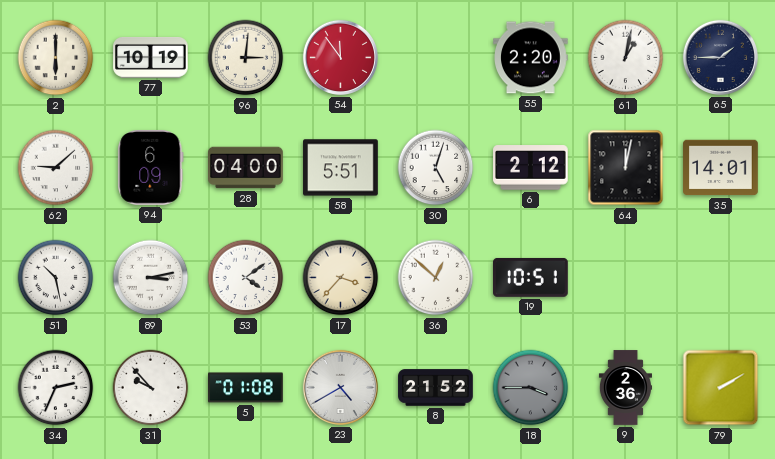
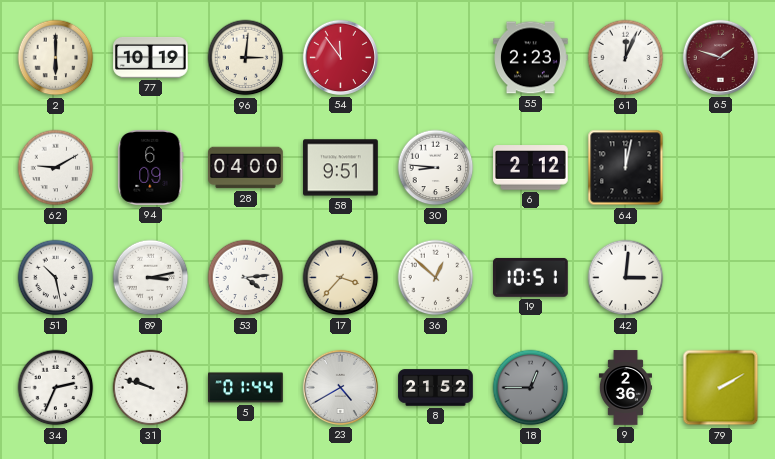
55: 2:20 -> 2:23 (531, 58)
61: 1:02 -> 12:04 (626, 58)
65: 1:45 -> 1:48 (720, 57)
65 dial: navy -> burgundy (720, 57)
62: 9:08 -> 9:10 (56, 168)
58: 5:51 -> 9:51 (341, 168)
30: 5:03 -> 8:46 (436, 168)
35: 14:01 -> none (721, 168)
53: 4:09 -> 4:14 (246, 278)
42: none -> 3:01 (626, 278)
31: 9:53 -> 9:48 (151, 388)
5: 01:08 -> 01:44 (246, 388)
18: 3:45 -> 12:45 (531, 388)
